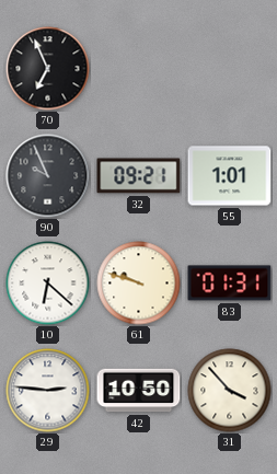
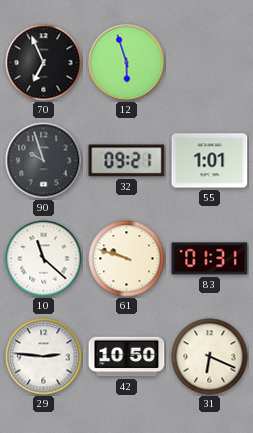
12: none -> 5:57 (127, 63)
90: 9:56 -> 9:57 (44, 161)
10: 6:22 -> 11:22 (44, 259)
31: 3:53 -> 6:19 (210, 357)
